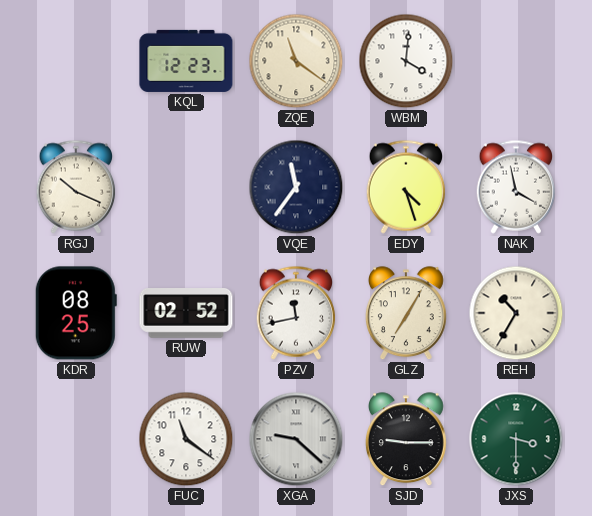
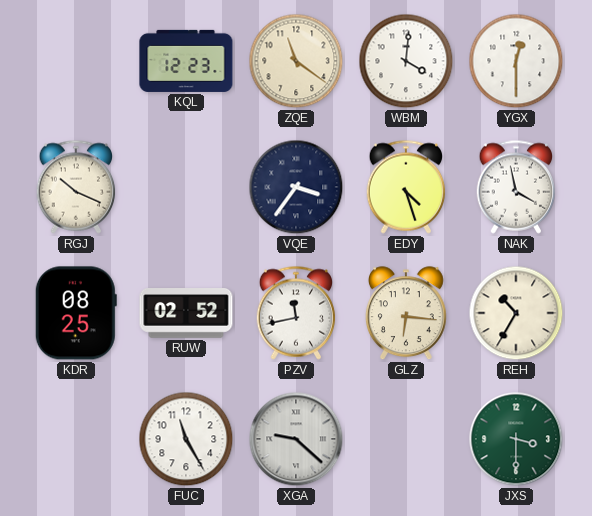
YGX: none -> 12:30 (516, 61)
VQE: 11:36 -> 3:36 (296, 187)
GLZ: 7:05 -> 6:16 (406, 314)
FUC: 11:21 -> 11:25 (186, 439)
SJD: 9:15 -> none (406, 440)
